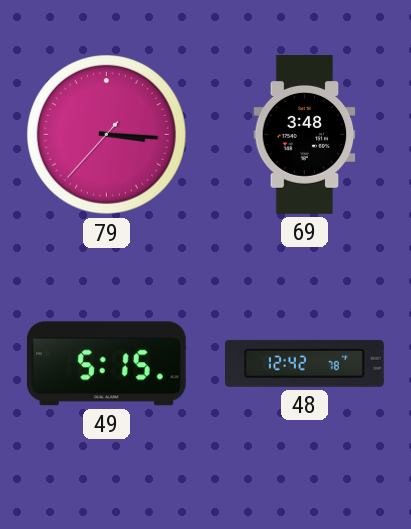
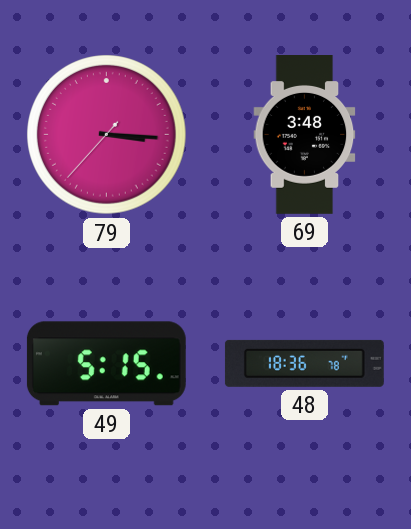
48: 12:42 -> 18:36 (304, 363)
